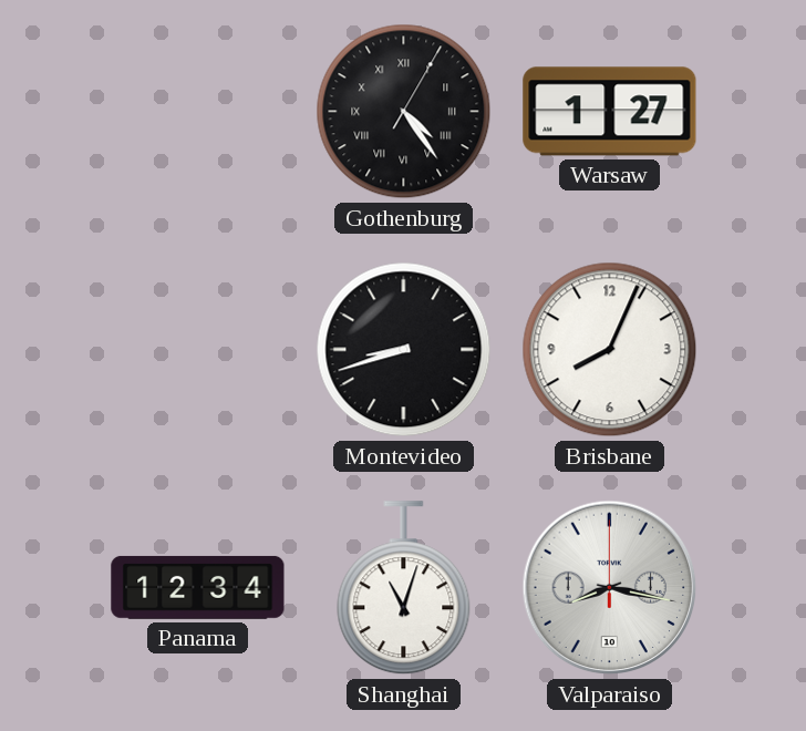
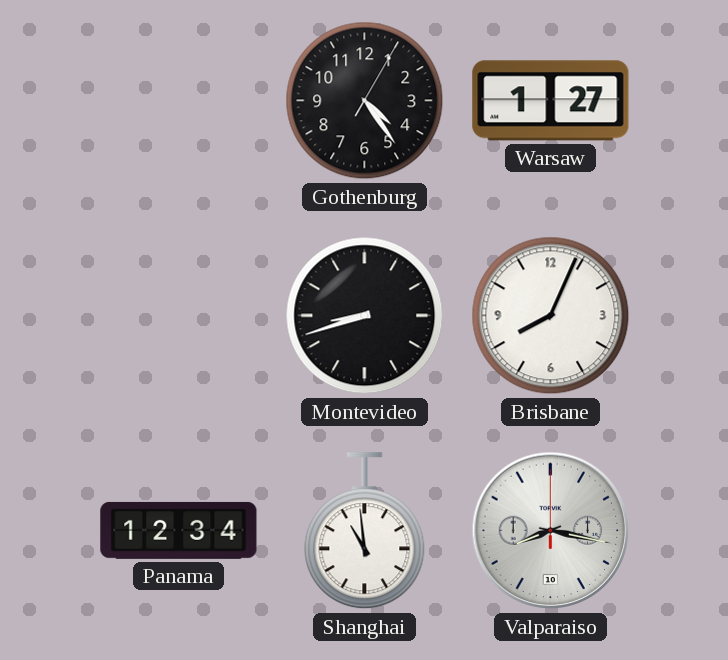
Gothenburg numerals: Roman -> Arabic (365, 101)
Shanghai: 11:03 -> 10:59 (365, 531)
